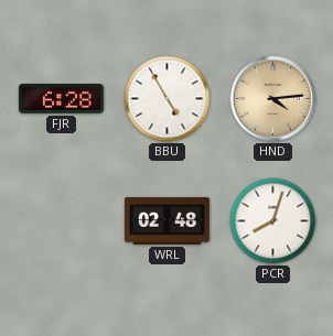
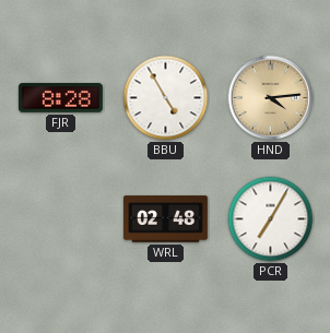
FJR: 6:28 -> 8:28 (60, 98)
PCR: 8:03 -> 7:05 (271, 219)
